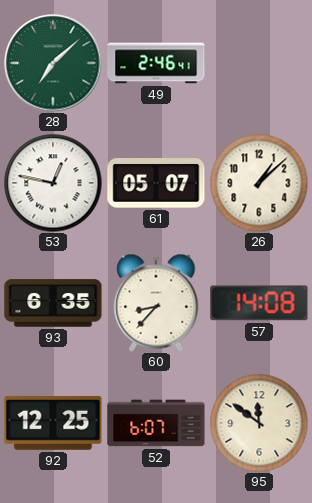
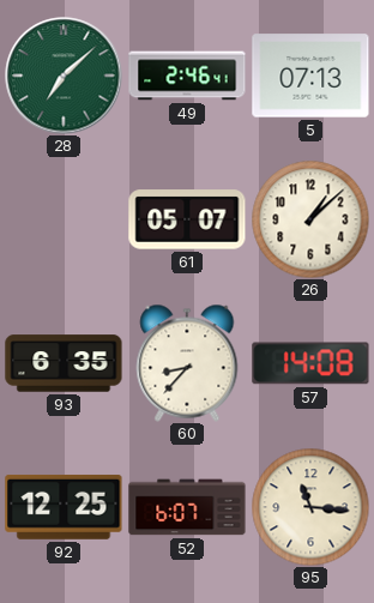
5: none -> 07:13 (310, 76)
53: 12:47 -> none (53, 183)
95: 11:51 -> 11:16 (310, 507)
